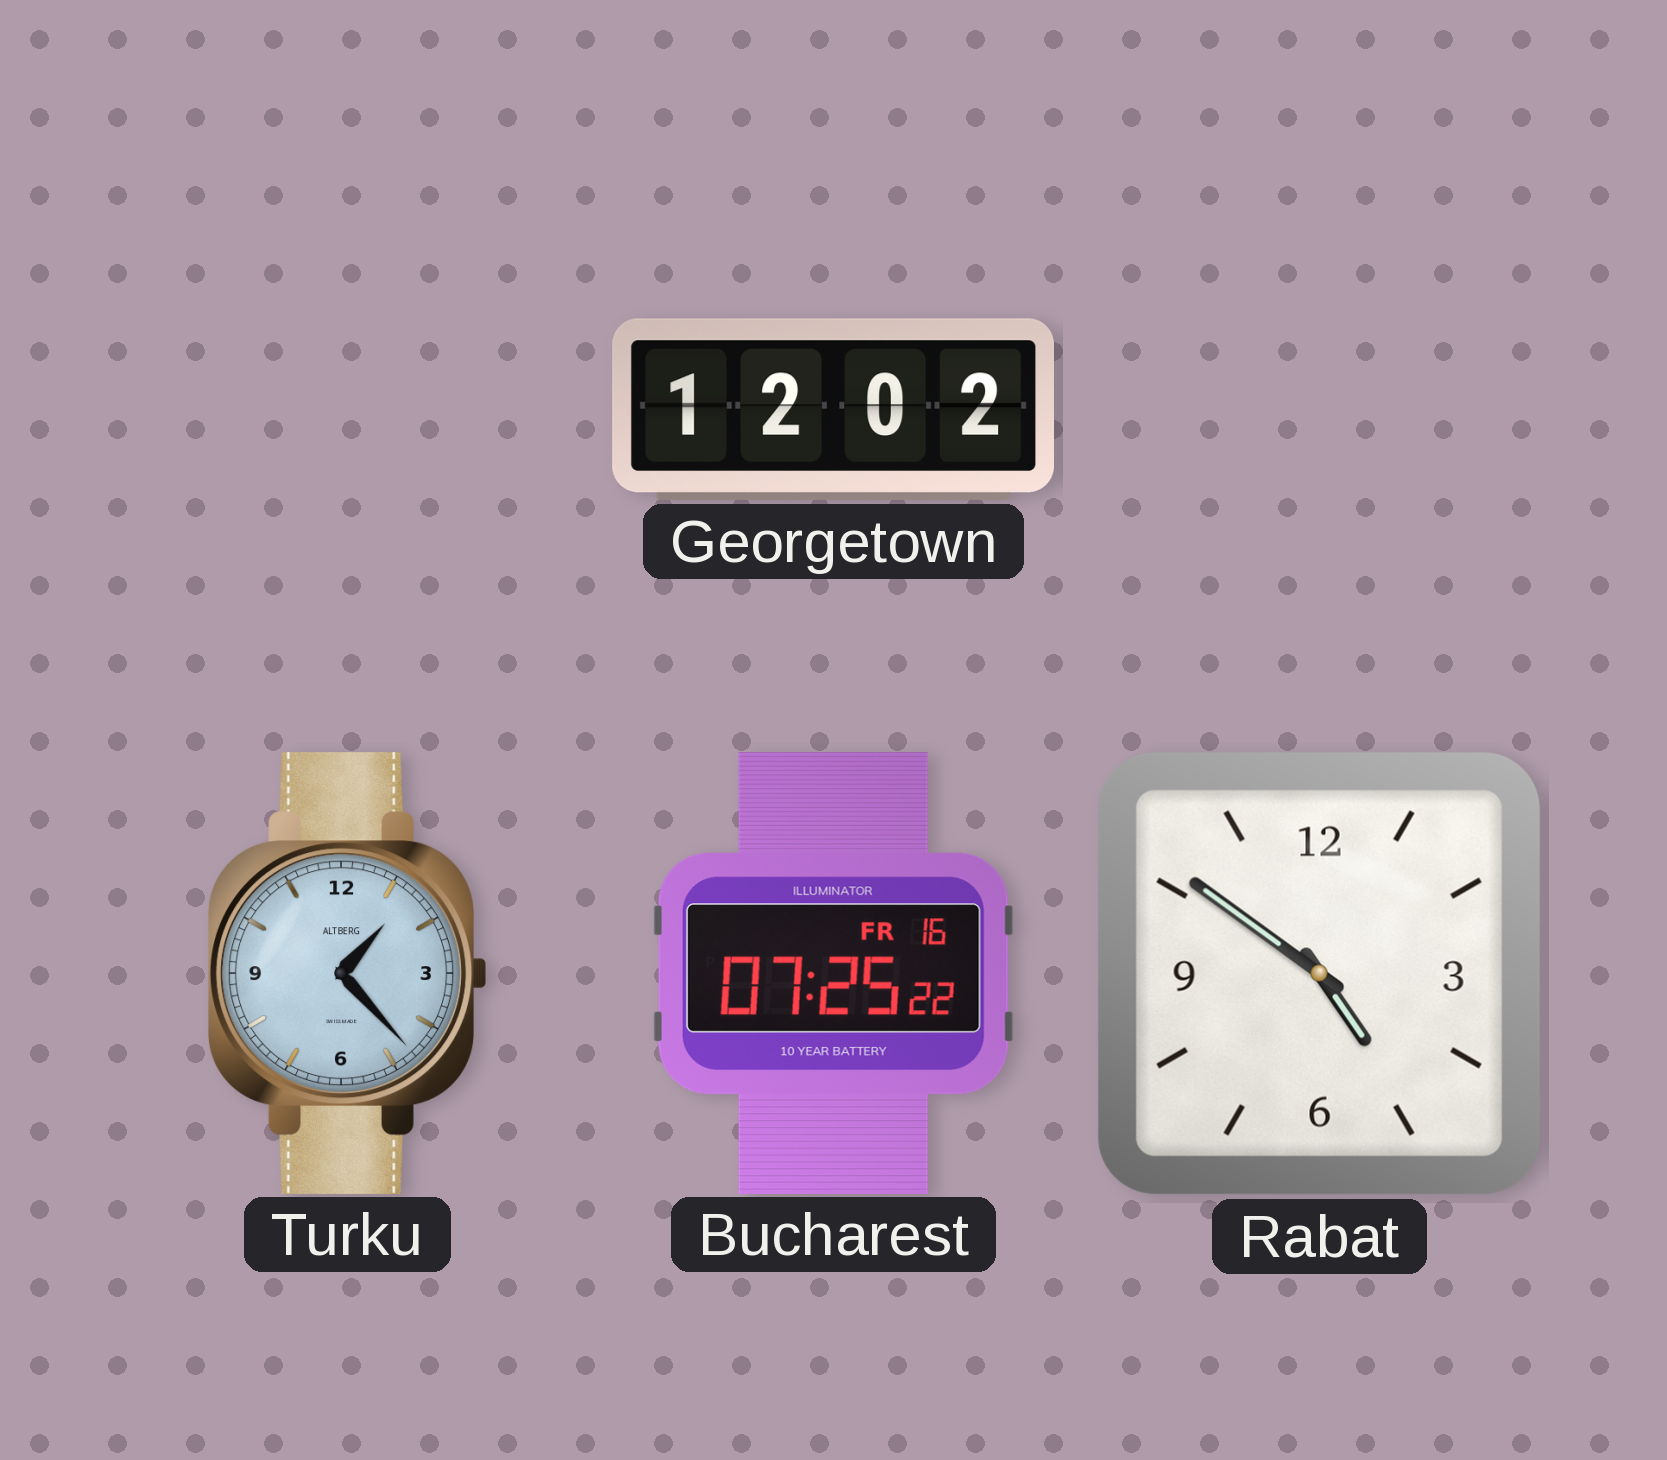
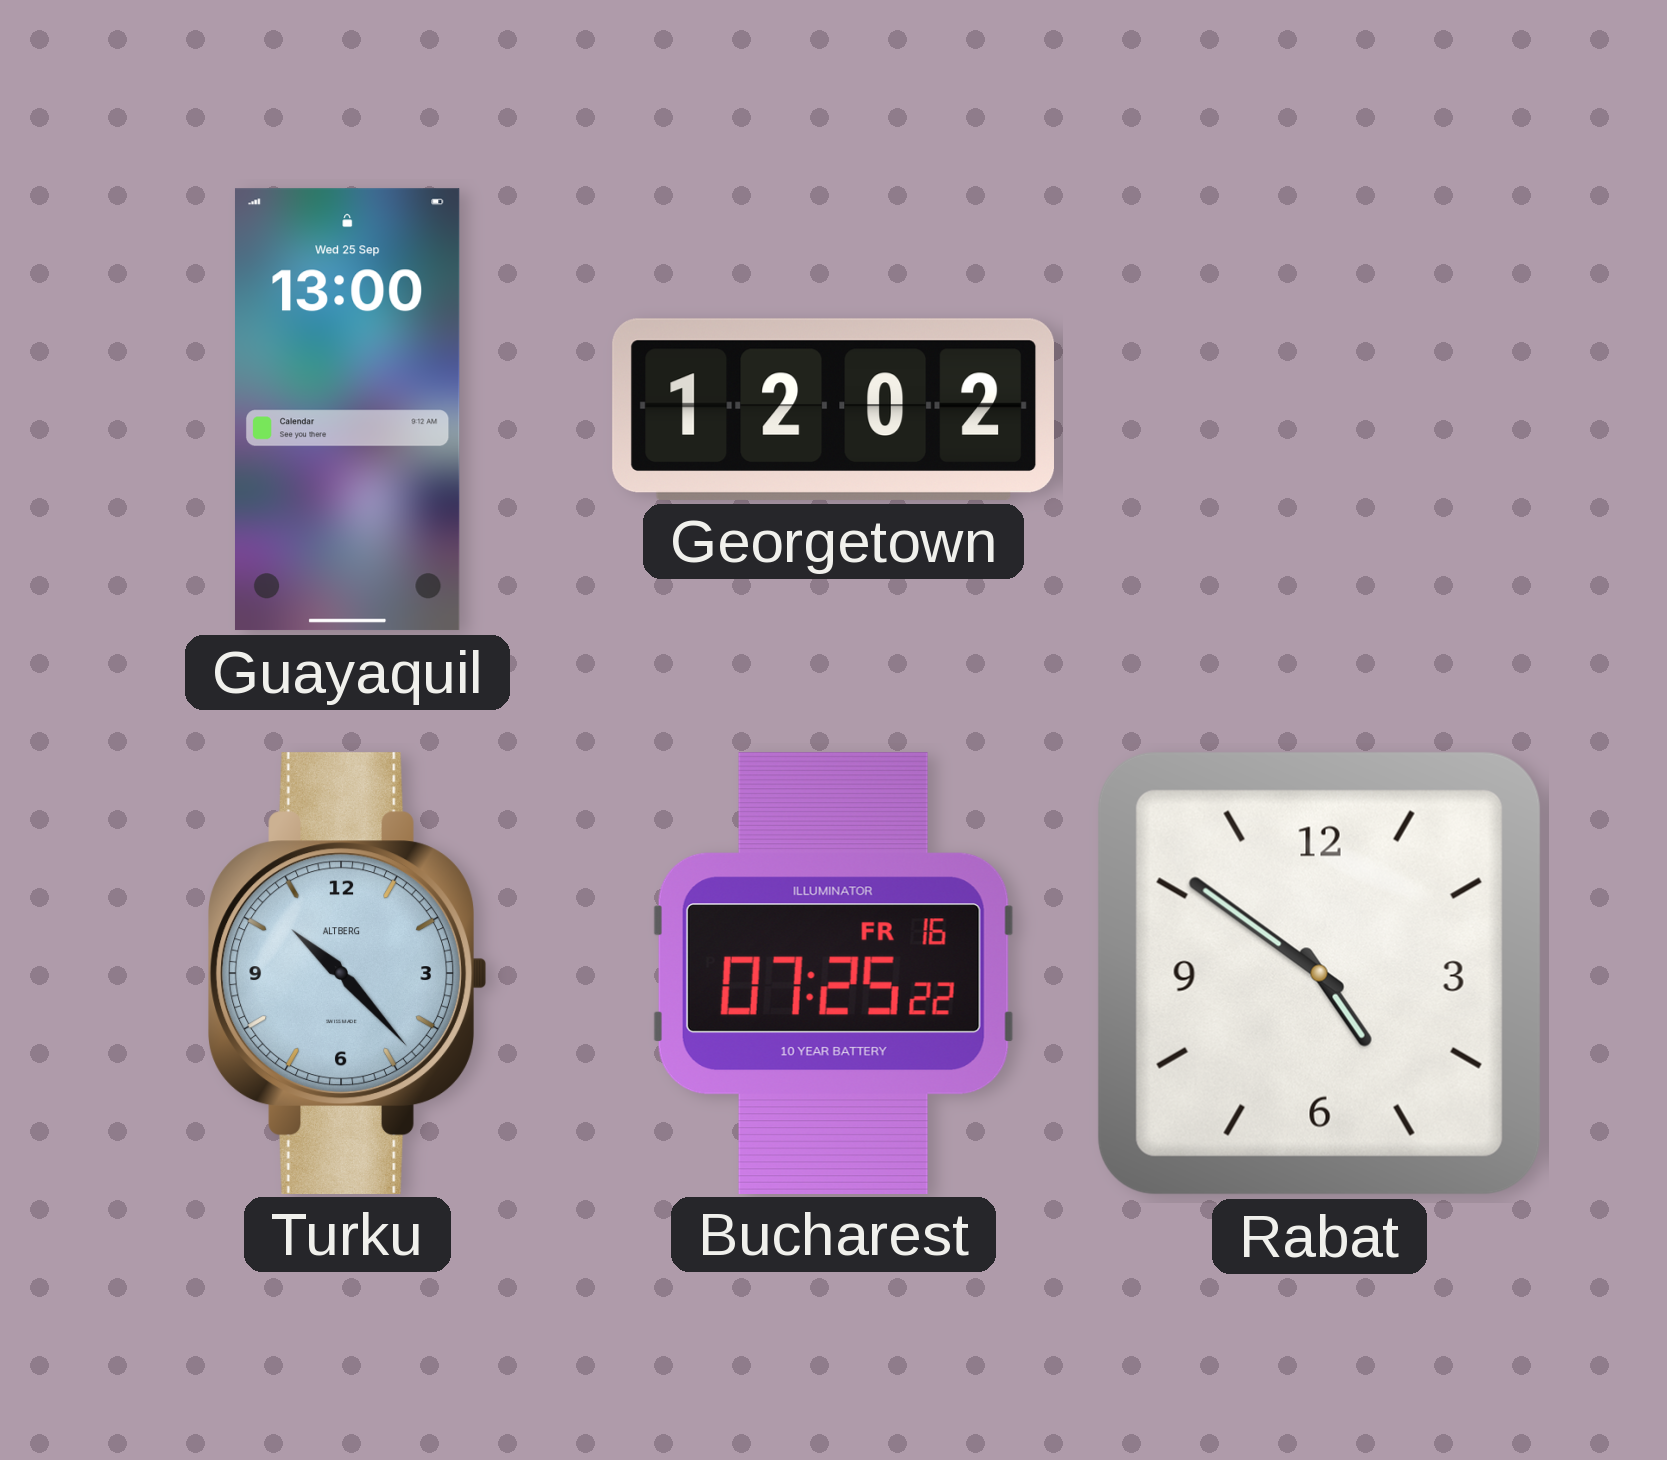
Guayaquil: none -> 13:00 (347, 410)
Turku: 1:23 -> 10:23 (348, 973)
